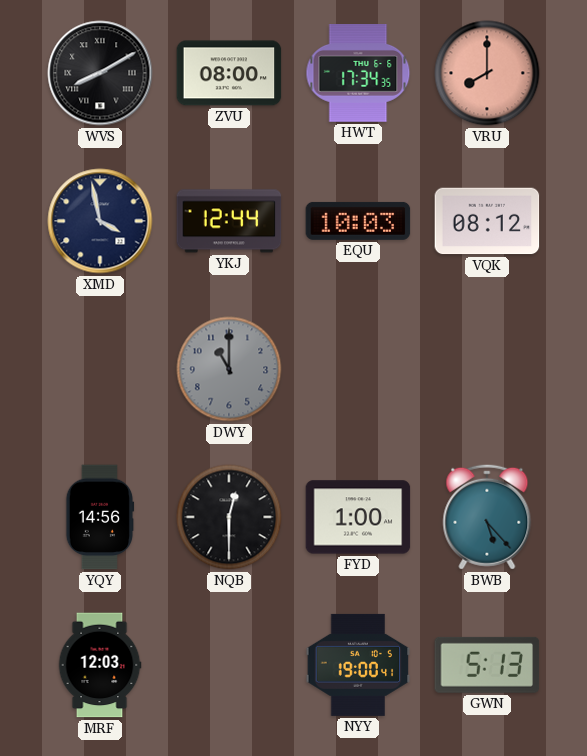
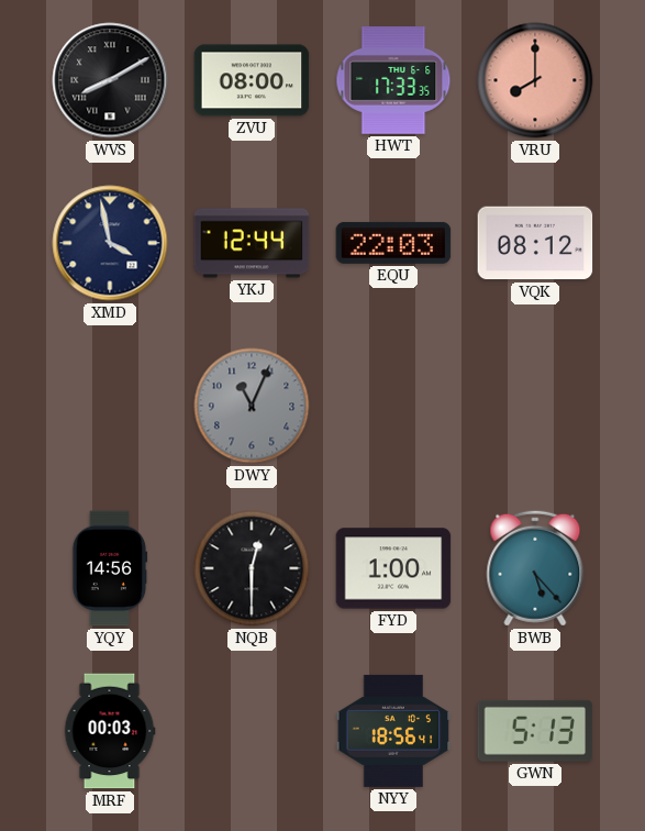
HWT: 17:34 -> 17:33 (393, 81)
EQU: 10:03 -> 22:03 (393, 243)
DWY: 11:00 -> 11:04 (252, 406)
MRF: 12:03 -> 00:03 (110, 731)
NYY: 19:00 -> 18:56 (393, 731)
